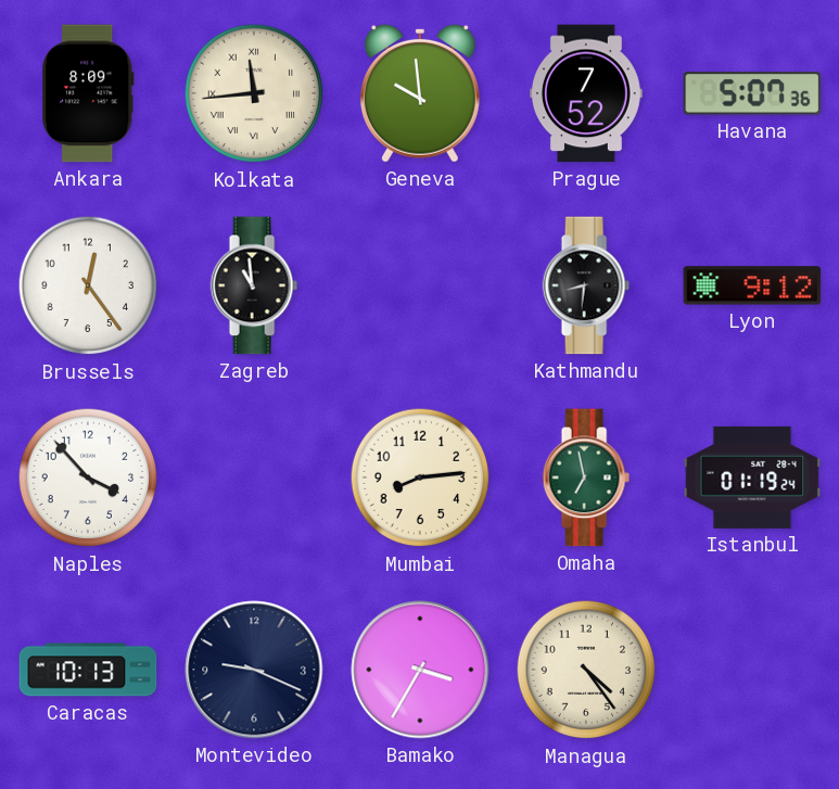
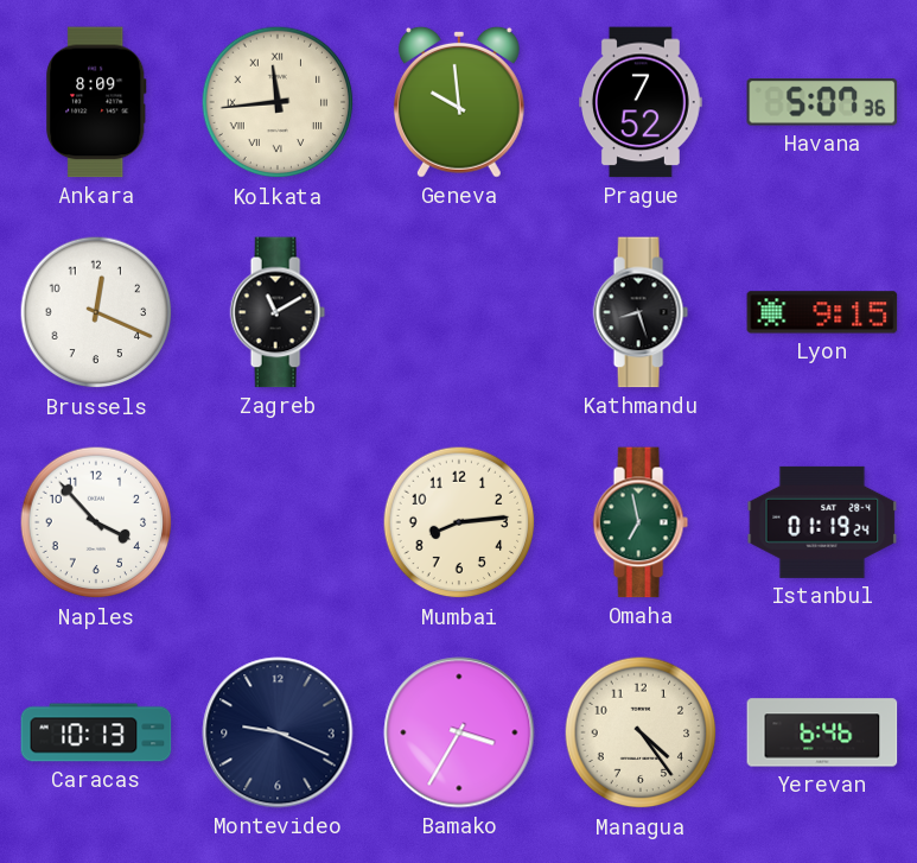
Brussels: 12:24 -> 12:19 (96, 312)
Zagreb: 10:59 -> 11:10 (278, 312)
Kathmandu: 8:31 -> 8:27 (641, 312)
Lyon: 9:12 -> 9:15 (822, 312)
Yerevan: none -> 6:46 (822, 732)
